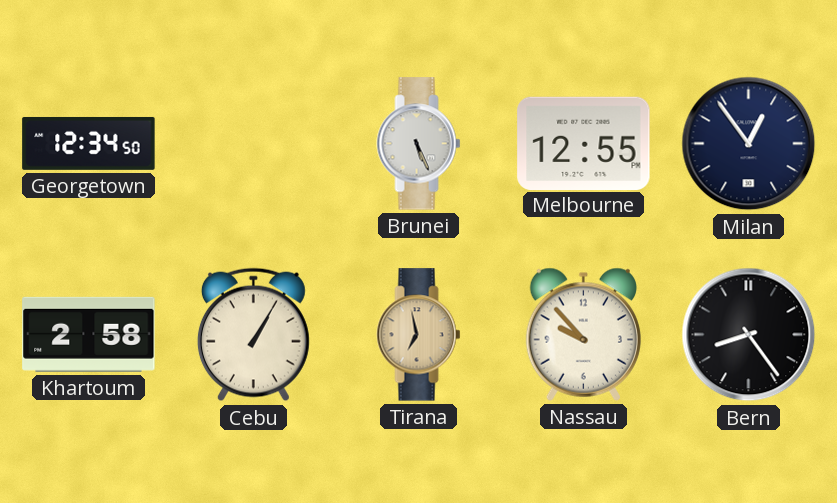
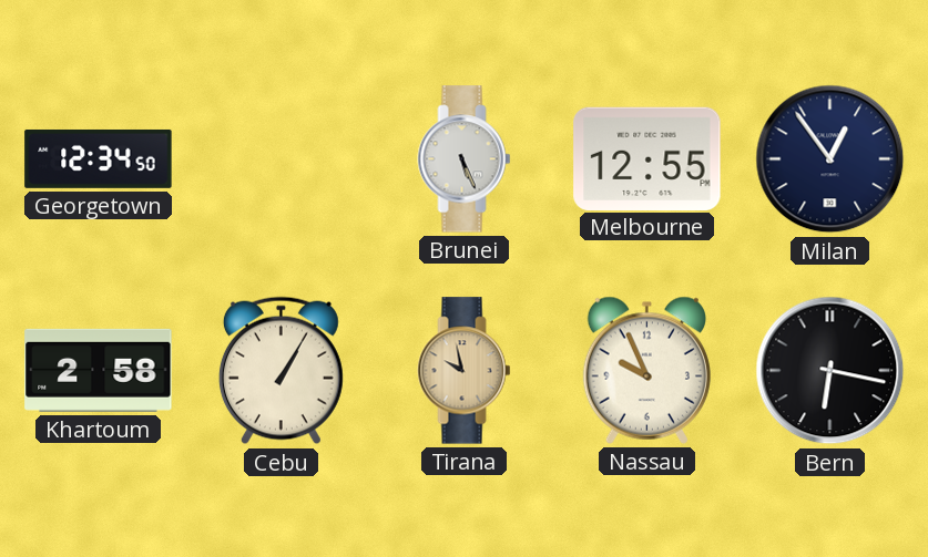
Tirana: 6:58 -> 9:58 (465, 371)
Nassau: 9:53 -> 9:56 (646, 370)
Bern: 8:24 -> 6:17 (830, 371)
